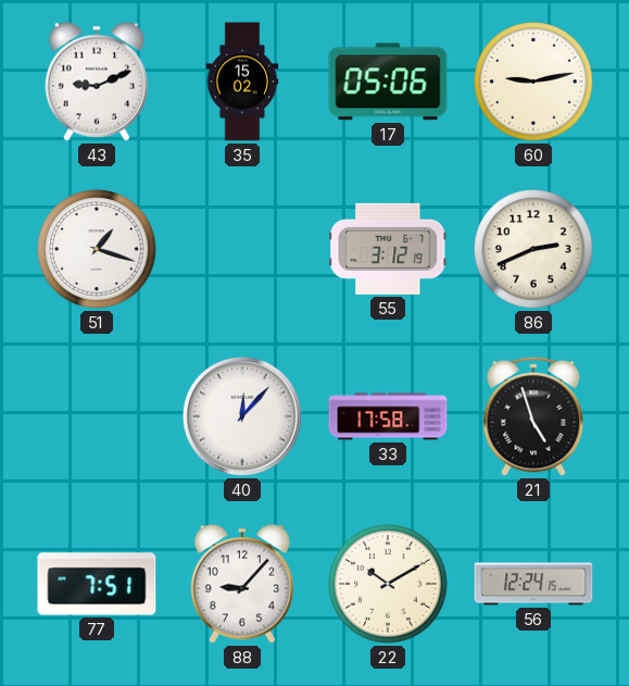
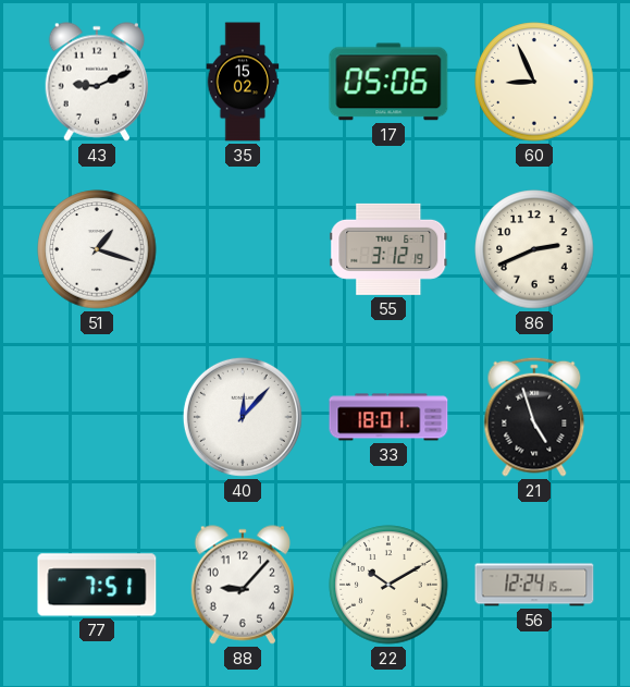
60: 9:13 -> 8:56 (534, 82)
33: 17:58 -> 18:01 (388, 417)
